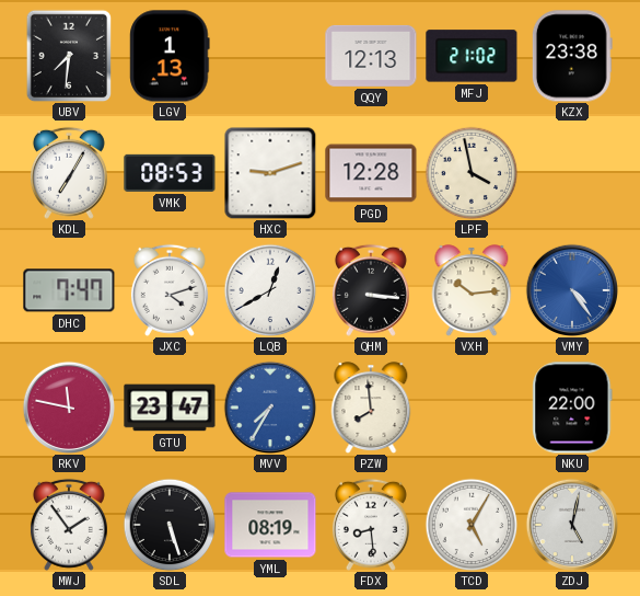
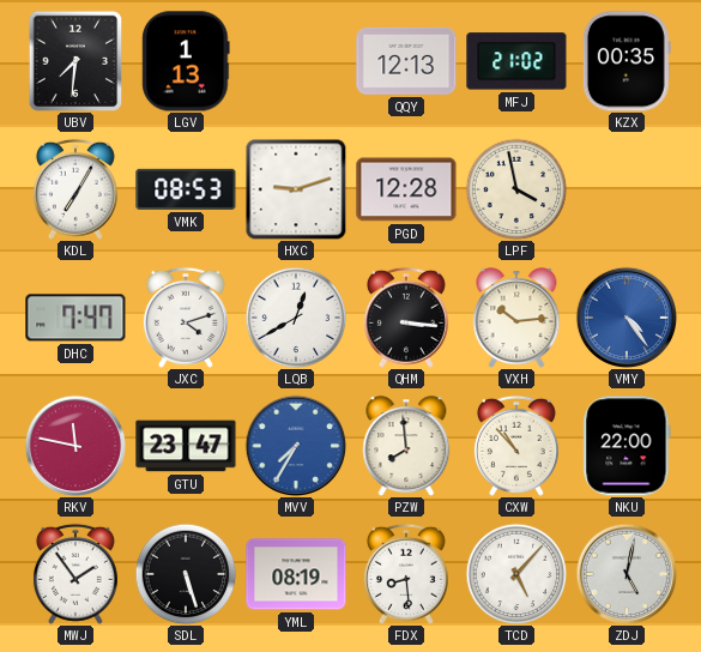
KZX: 23:38 -> 00:35 (627, 61)
CXW: none -> 10:53 (516, 446)
TCD: 5:05 -> 5:07 (516, 574)
